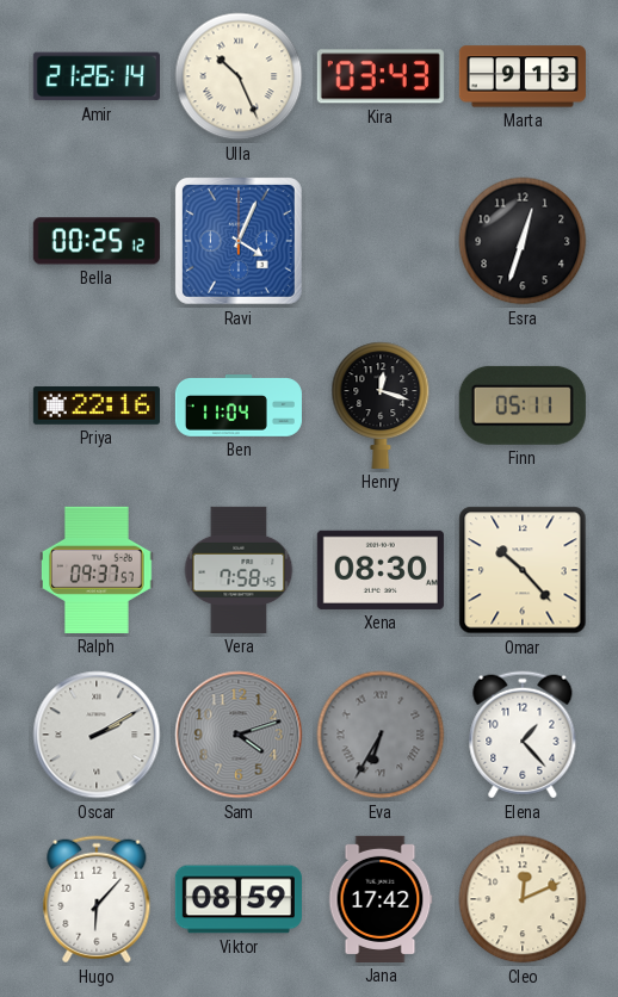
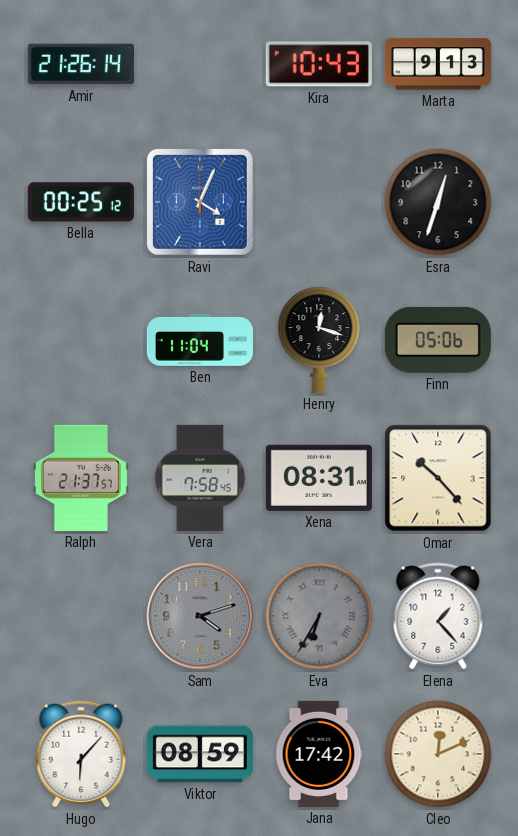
Ulla: 10:26 -> none (239, 76)
Kira: 03:43 -> 10:43 (319, 64)
Priya: 22:16 -> none (97, 407)
Finn: 05:11 -> 05:06 (438, 340)
Ralph: 09:37 -> 21:37 (82, 478)
Xena: 08:30 -> 08:31 (319, 478)
Oscar: 2:10 -> none (97, 735)
